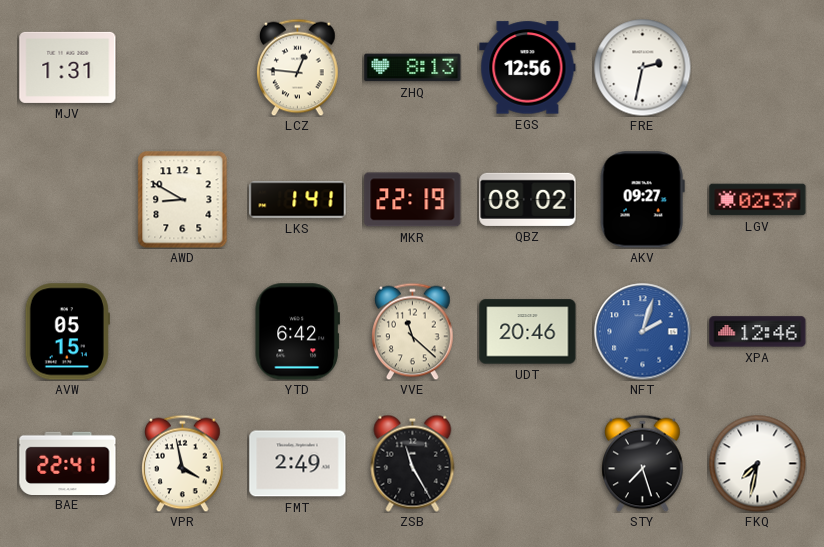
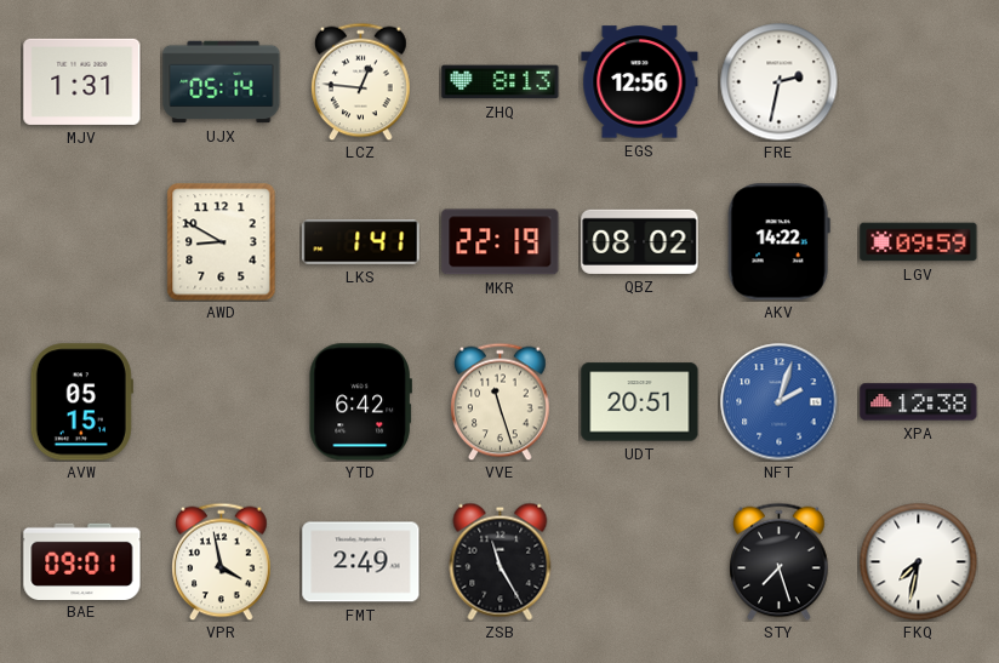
UJX: none -> 05:14 (222, 82)
AKV: 09:27 -> 14:22 (778, 242)
LGV: 02:37 -> 09:59 (919, 242)
VVE: 11:22 -> 11:27 (501, 401)
UDT: 20:46 -> 20:51 (640, 402)
XPA: 12:46 -> 12:38 (919, 402)
BAE: 22:41 -> 09:01 (82, 561)
